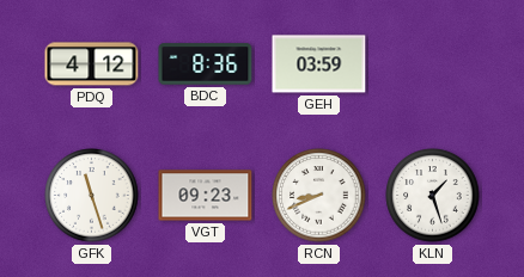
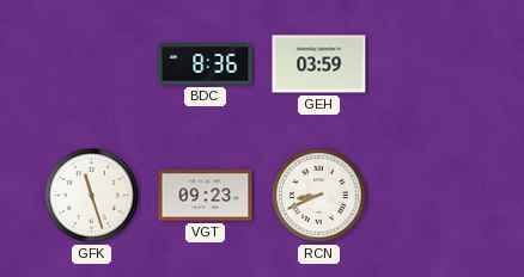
PDQ: 4:12 -> none (92, 64)
KLN: 1:27 -> none (433, 196)
